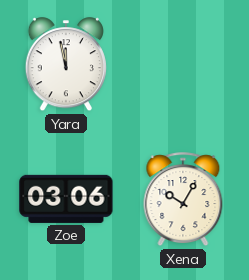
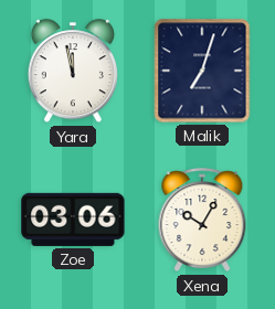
Malik: none -> 7:03 (202, 71)
